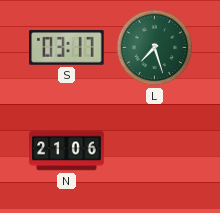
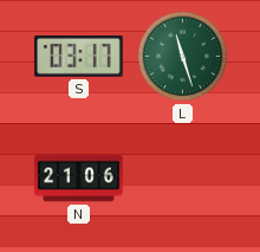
L: 7:27 -> 11:27 (183, 57)
